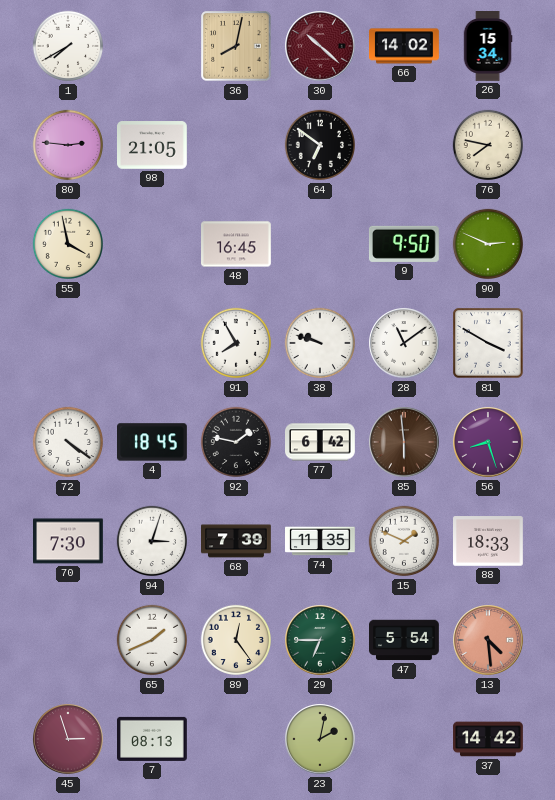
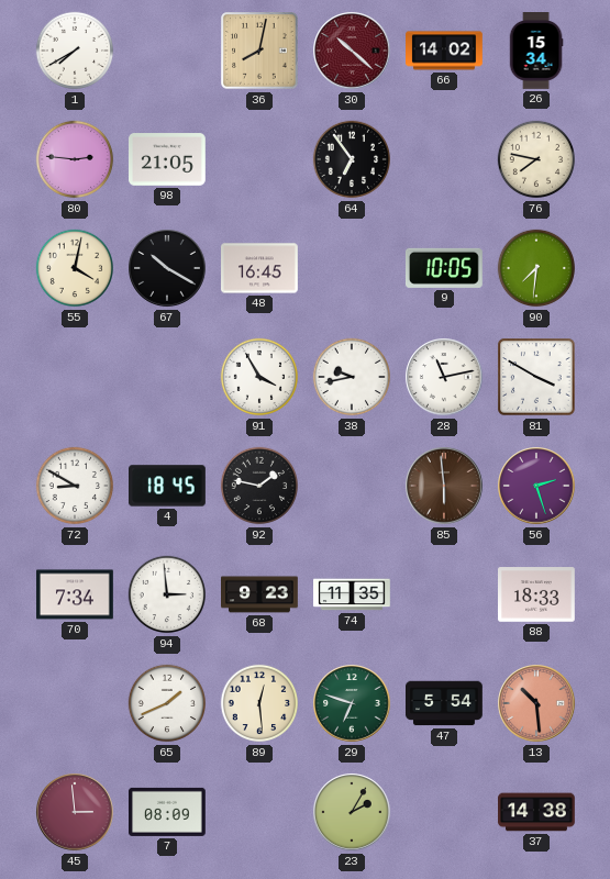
64: 6:51 -> 6:54 (352, 159)
55: 3:58 -> 4:02 (75, 268)
67: none -> 10:20 (167, 268)
9: 9:50 -> 10:05 (444, 268)
90: 2:49 -> 7:31 (536, 268)
91: 7:55 -> 3:55 (259, 377)
38: 9:48 -> 9:43 (352, 377)
28: 11:09 -> 11:13 (444, 377)
72: 4:21 -> 8:50 (75, 486)
77: 6:42 -> none (321, 442)
56: 8:27 -> 2:27 (536, 486)
70: 7:30 -> 7:34 (76, 594)
94: 3:03 -> 2:59 (167, 594)
68: 7:39 -> 9:23 (259, 594)
15: 1:49 -> none (404, 541)
89: 12:24 -> 12:29 (259, 703)
29: 6:45 -> 6:48 (352, 703)
13: 4:29 -> 10:29 (536, 703)
45: 2:57 -> 2:59 (75, 812)
7: 08:13 -> 08:09 (168, 812)
23: 2:02 -> 2:05 (352, 812)
37: 14:42 -> 14:38 (536, 812)
